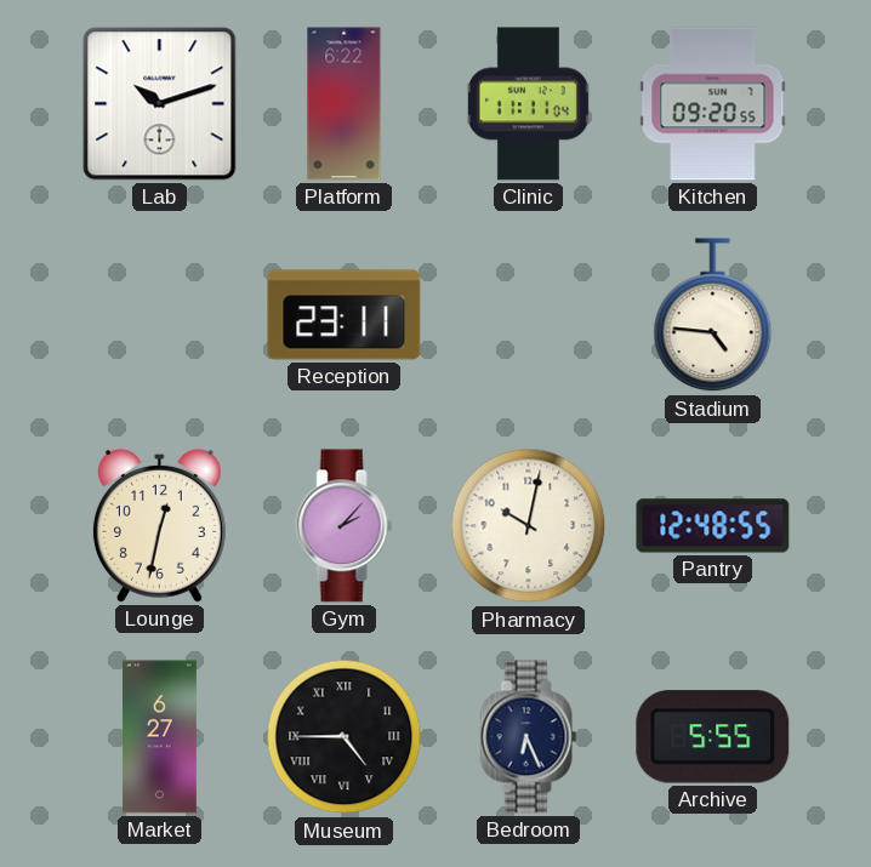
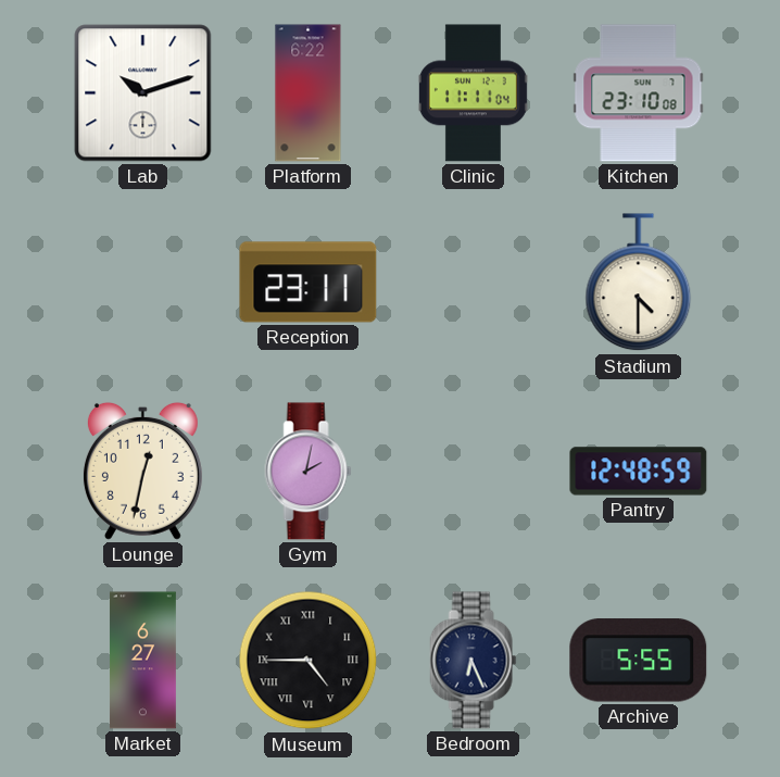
Kitchen: 09:20 -> 23:10 (639, 93)
Stadium: 4:46 -> 4:30 (639, 283)
Gym: 2:07 -> 2:02 (309, 472)
Pharmacy: 10:02 -> none (529, 526)
Pantry: 12:48:55 -> 12:48:59 (639, 472)
